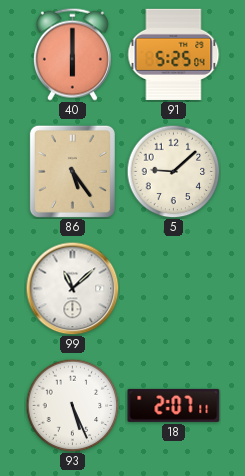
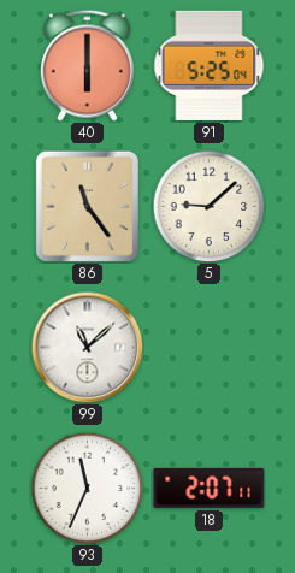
86: 5:24 -> 11:24 (87, 206)
93: 5:26 -> 11:34 (87, 488)
